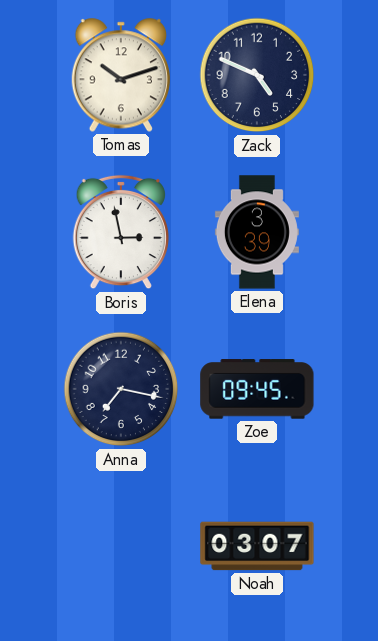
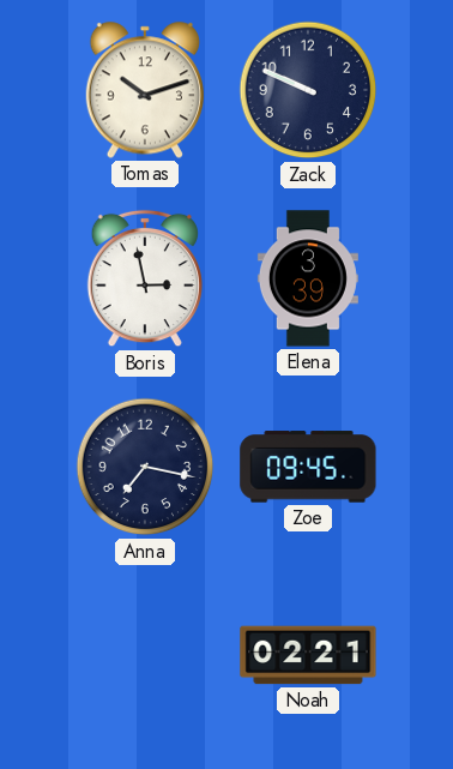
Zack: 4:49 -> 9:49 (308, 90)
Noah: 03:07 -> 02:21 (308, 655)
